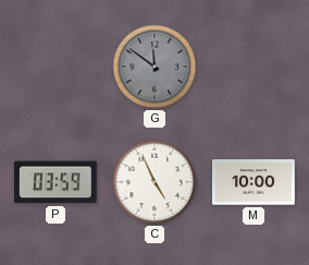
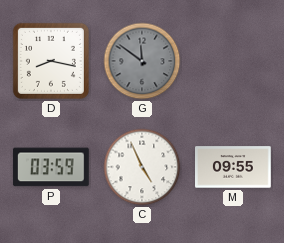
D: none -> 8:17 (51, 61)
M: 10:00 -> 09:55 (234, 167)
